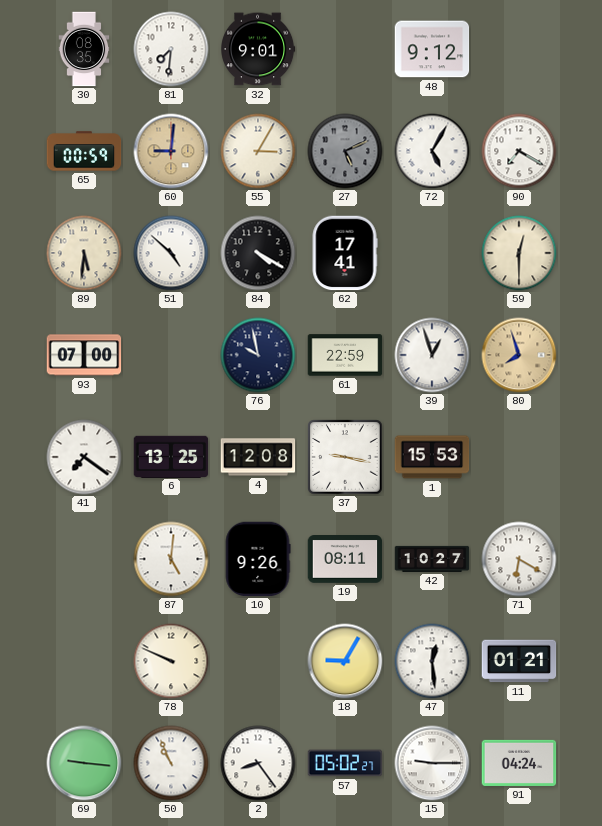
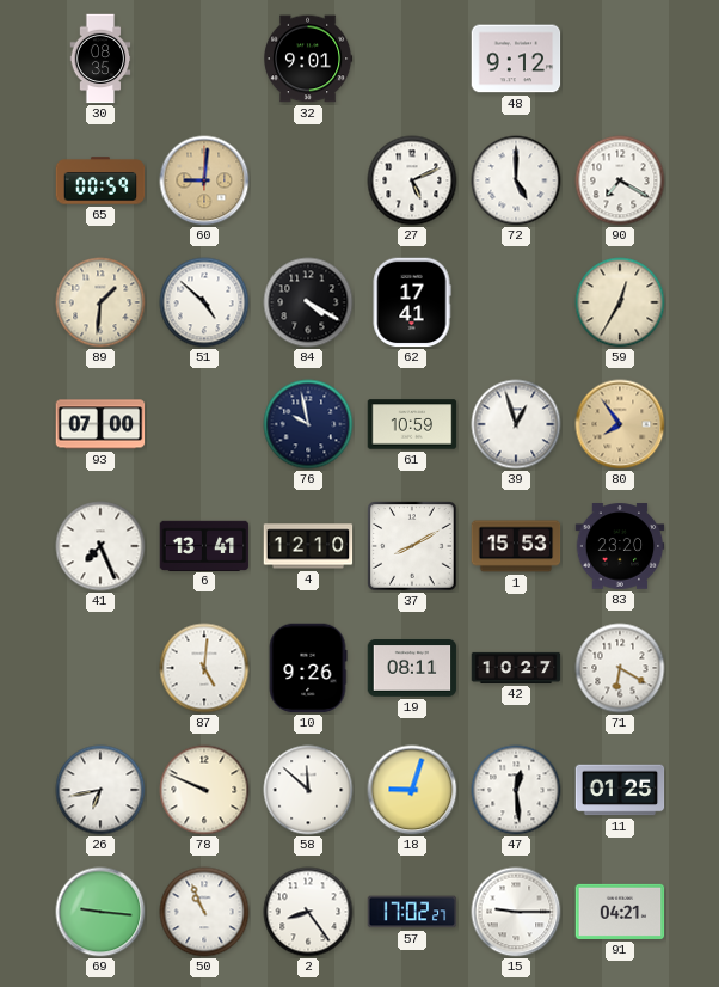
81: 7:31 -> none (171, 49)
55: 3:05 -> none (258, 151)
27 dial: grey -> white (412, 180)
72: 5:05 -> 5:00 (516, 180)
89: 5:31 -> 1:31 (100, 302)
59: 12:30 -> 12:35 (620, 302)
61: 22:59 -> 10:59 (412, 424)
80: 7:57 -> 7:54 (620, 424)
41: 7:21 -> 7:26 (100, 546)
6: 13:25 -> 13:41 (204, 545)
4: 12:08 -> 12:10 (308, 546)
37: 9:17 -> 8:10 (412, 546)
83: none -> 23:20 (620, 546)
26: none -> 6:43 (100, 790)
58: none -> 11:52 (308, 790)
18: 9:05 -> 9:03 (412, 790)
11: 01:21 -> 01:25 (620, 790)
57: 05:02 -> 17:02 (412, 912)
91: 04:24 -> 04:21 (620, 912)
